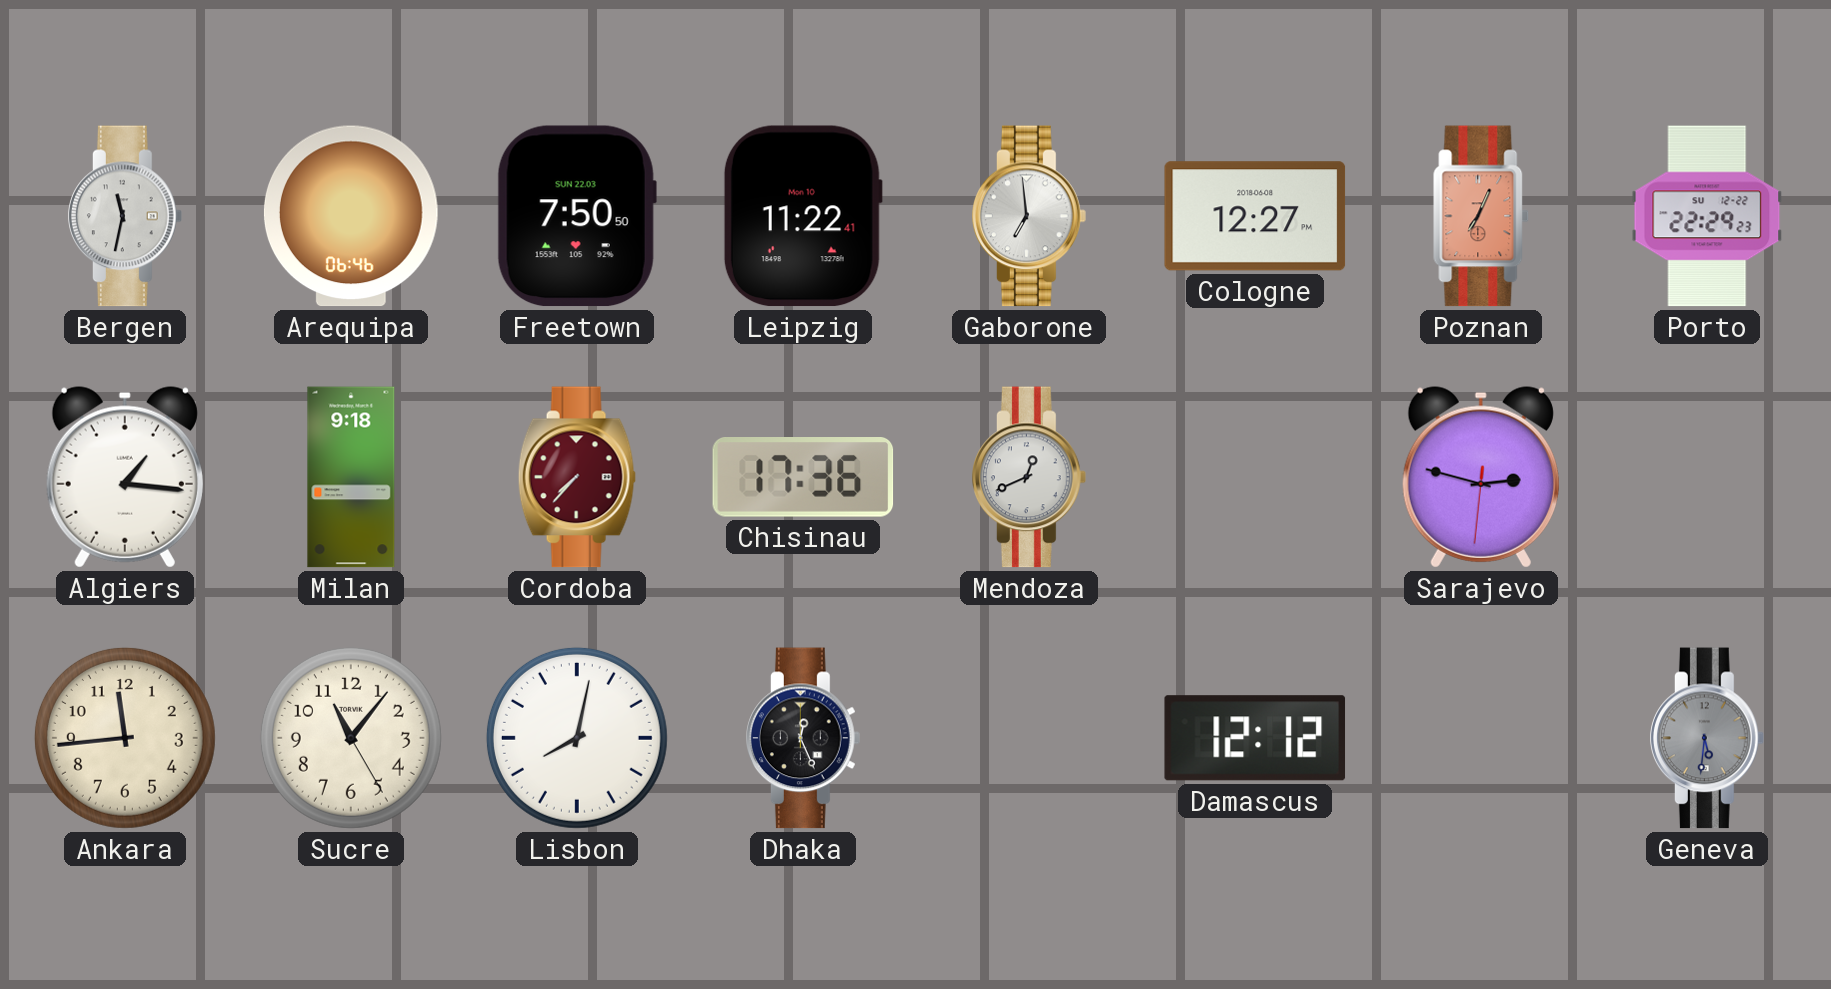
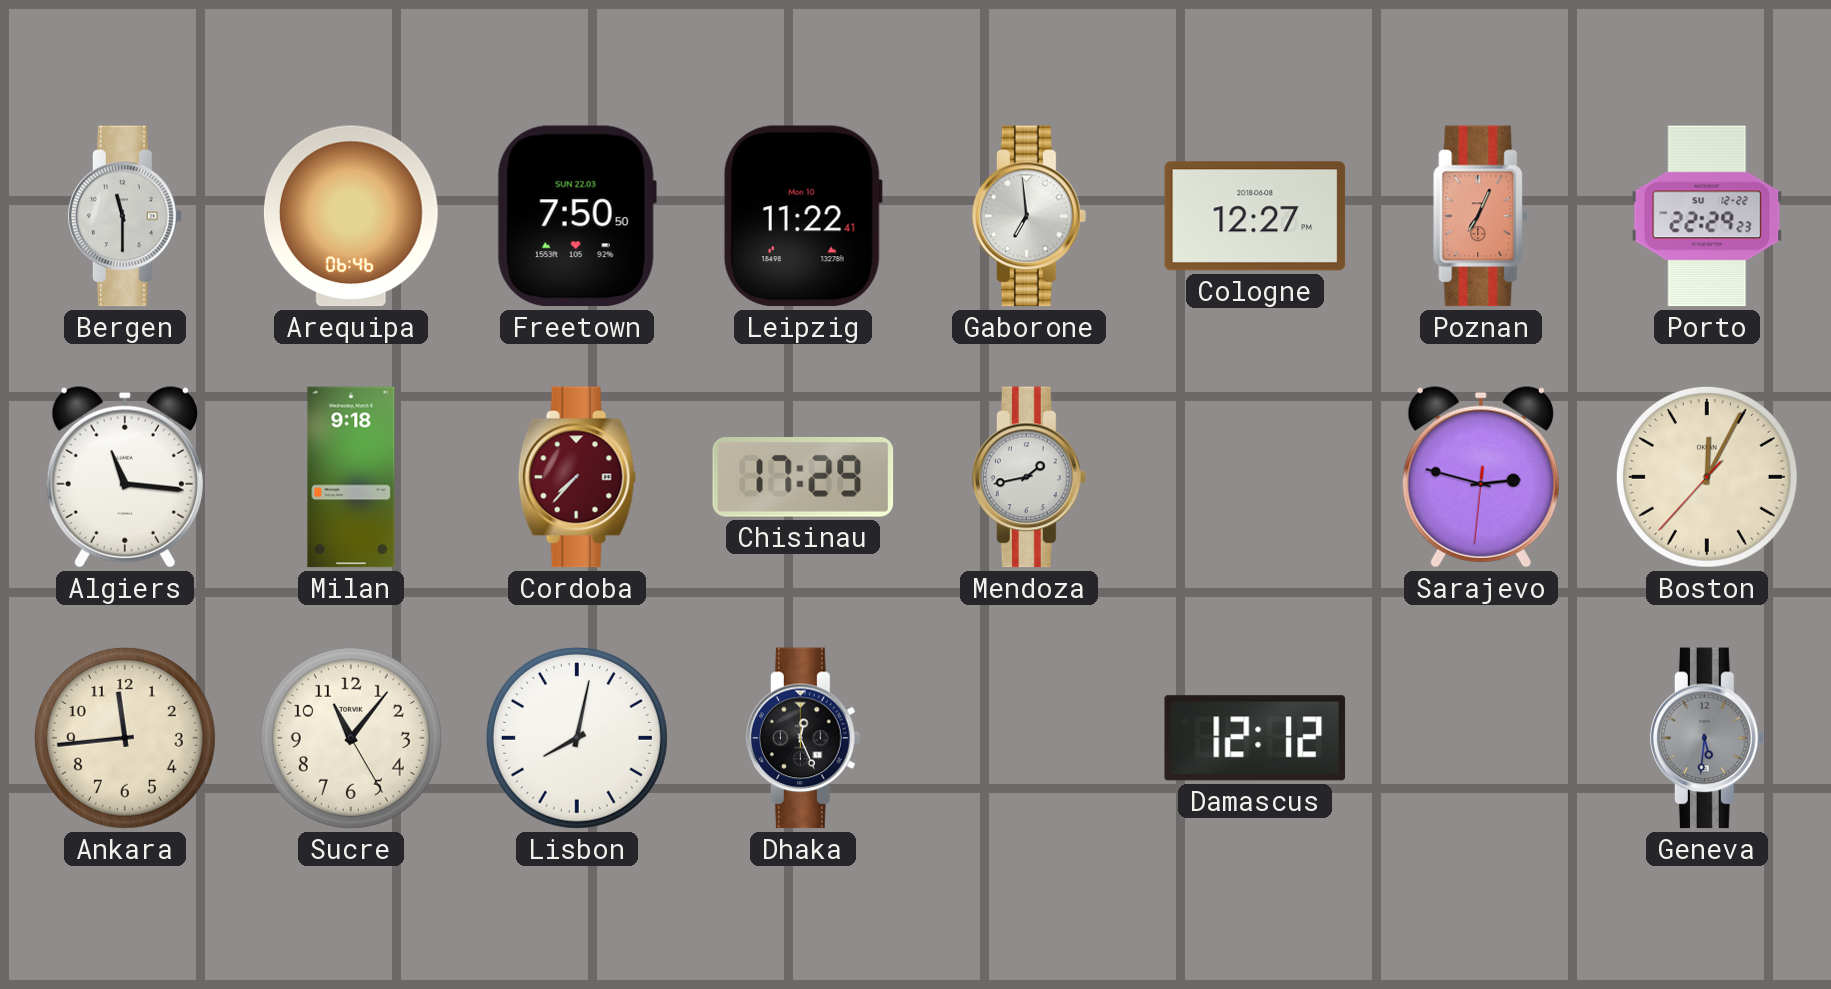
Bergen: 11:32 -> 11:30 (126, 216)
Algiers: 1:16 -> 11:16 (125, 477)
Chisinau: 17:36 -> 17:29 (803, 478)
Mendoza: 12:41 -> 1:43 (1030, 477)
Boston: none -> 12:04 (1707, 477)
